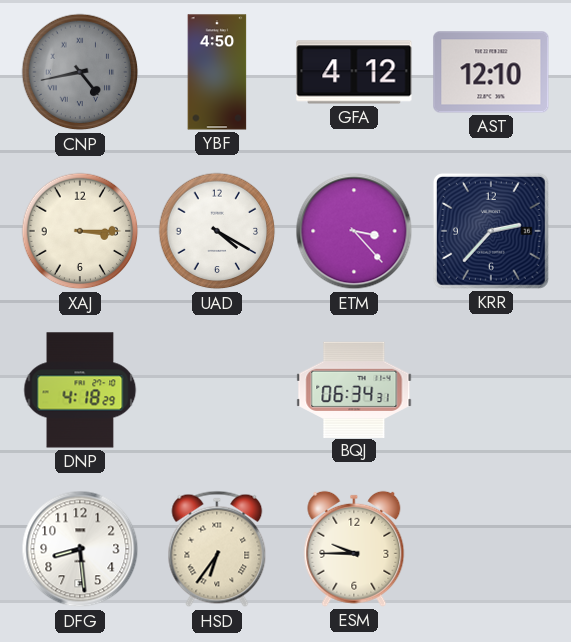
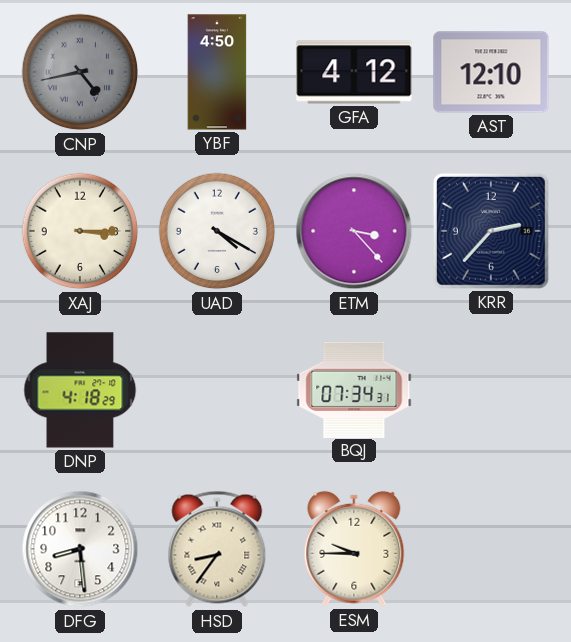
BQJ: 06:34 -> 07:34 (354, 389)
HSD: 6:36 -> 8:36 (217, 549)
